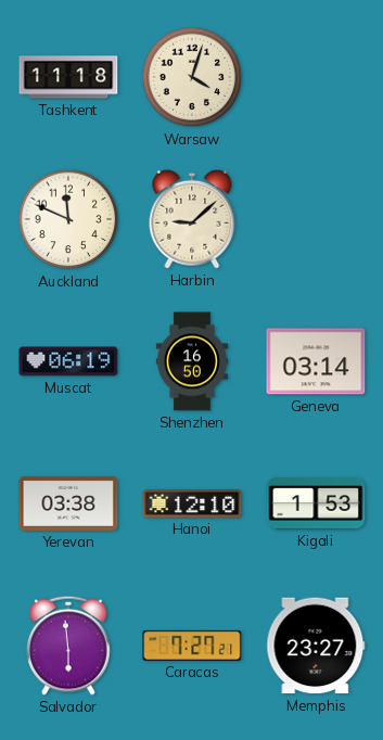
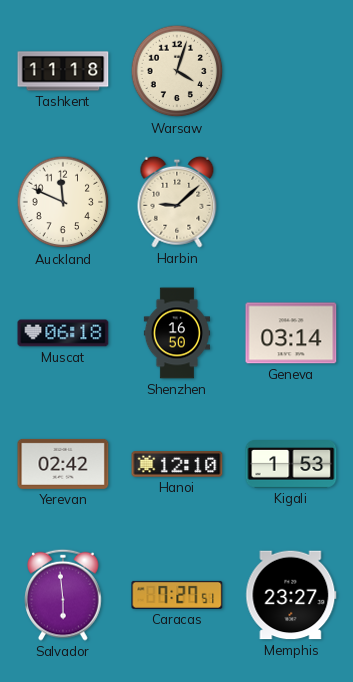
Muscat: 06:19 -> 06:18 (63, 333)
Yerevan: 03:38 -> 02:42 (63, 464)
Caracas: 7:27:21 -> 7:27:51 (177, 595)
